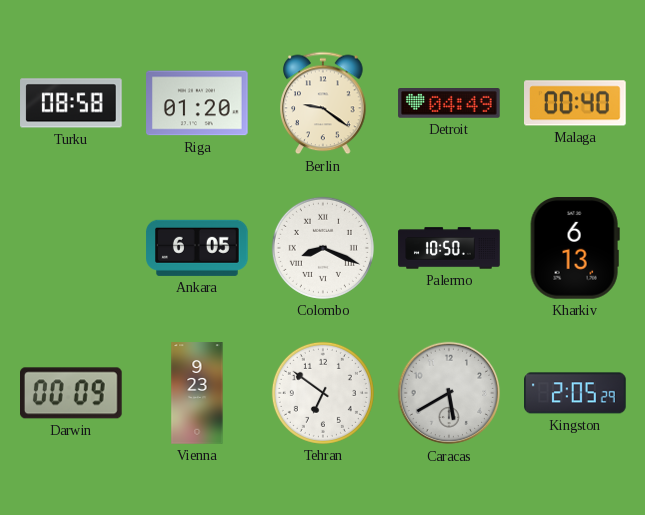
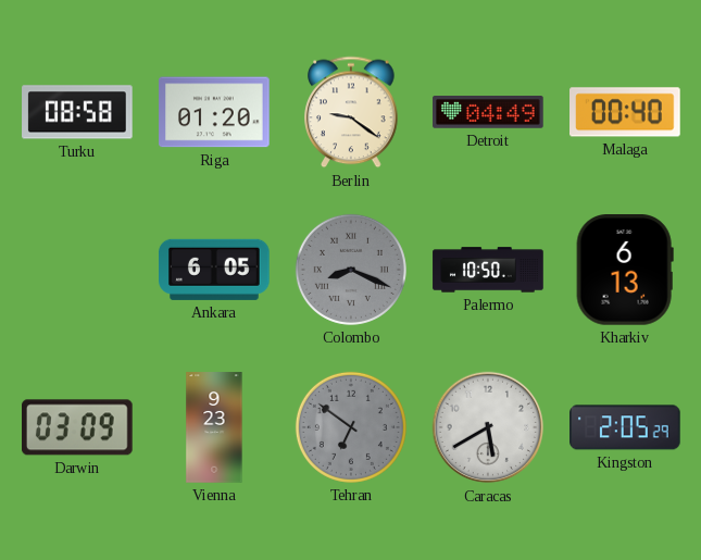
Colombo dial: white -> grey (351, 270)
Darwin: 00:09 -> 03:09 (78, 427)
Tehran dial: white -> grey (351, 427)
